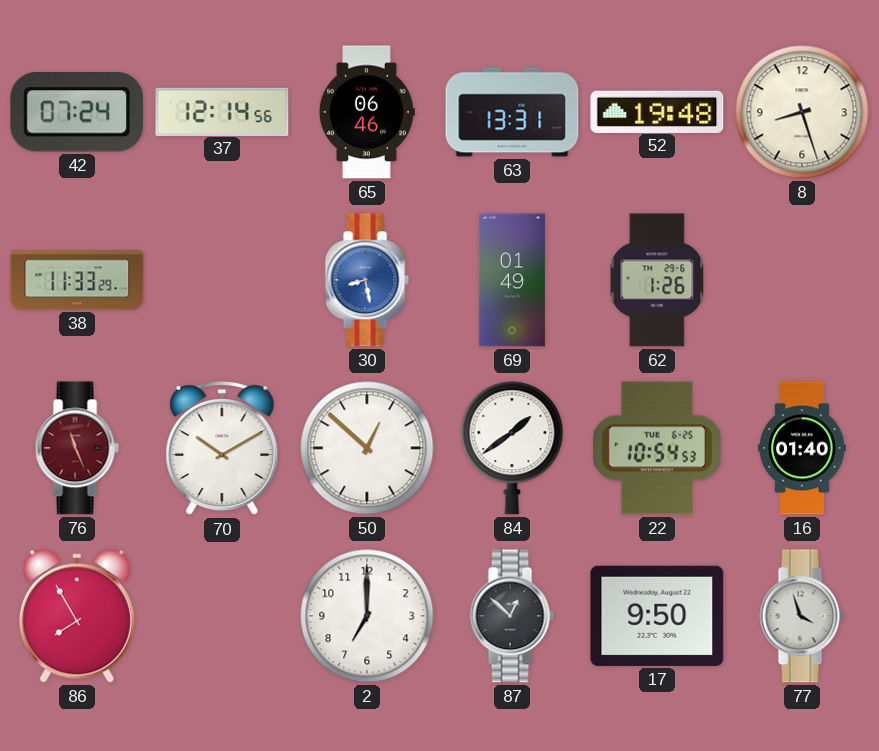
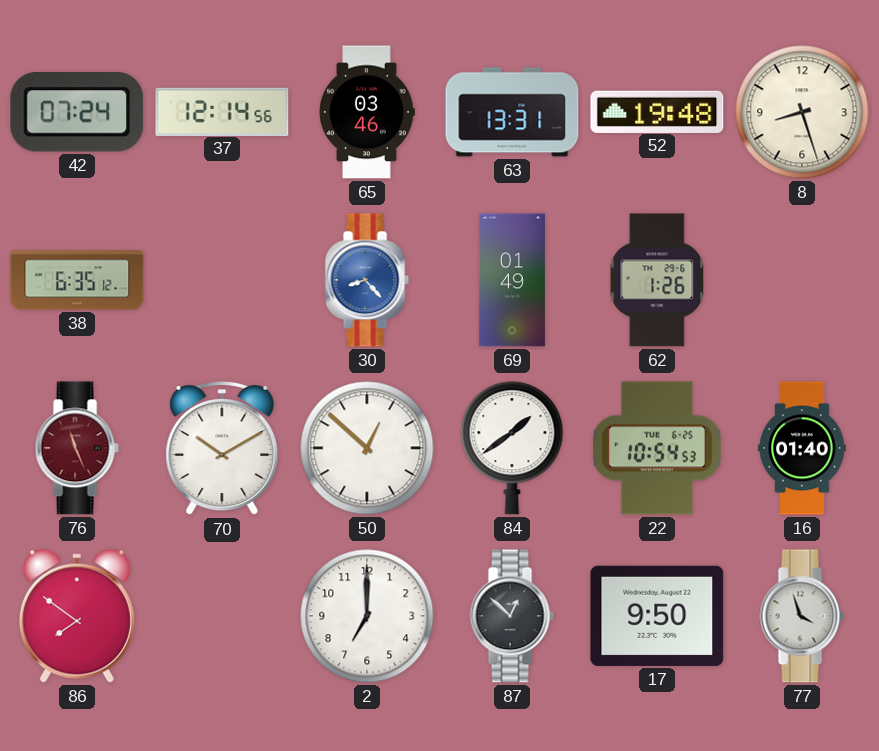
65: 06:46 -> 03:46 (367, 112)
38: 11:33 -> 6:35 (77, 280)
30: 8:28 -> 8:23 (367, 280)
86: 7:55 -> 7:51 (77, 616)
